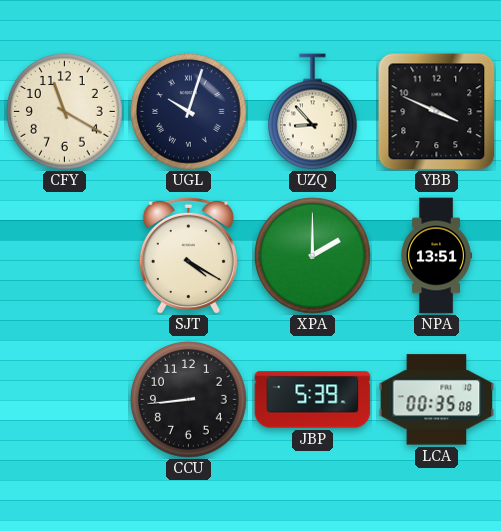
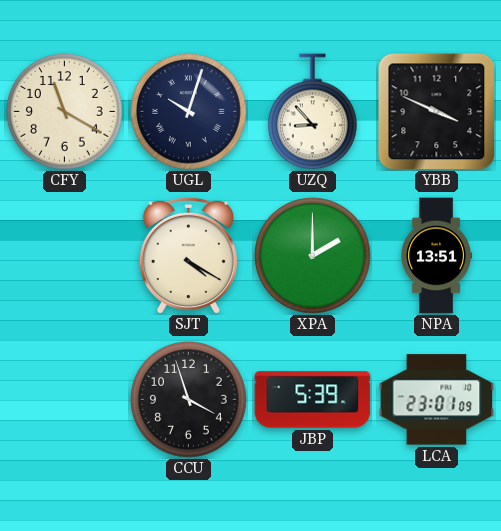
CCU: 8:44 -> 3:57 (189, 400)
LCA: 00:35 -> 23:01 (437, 400)
